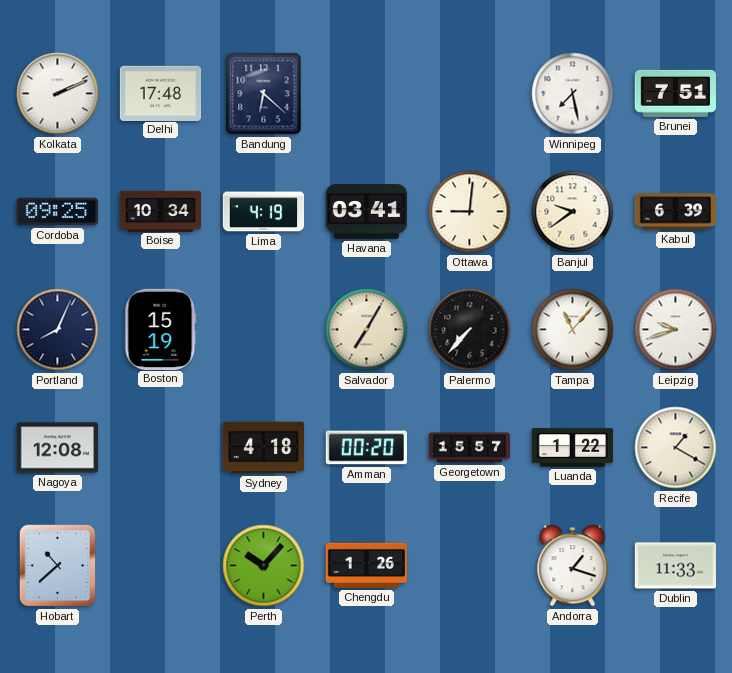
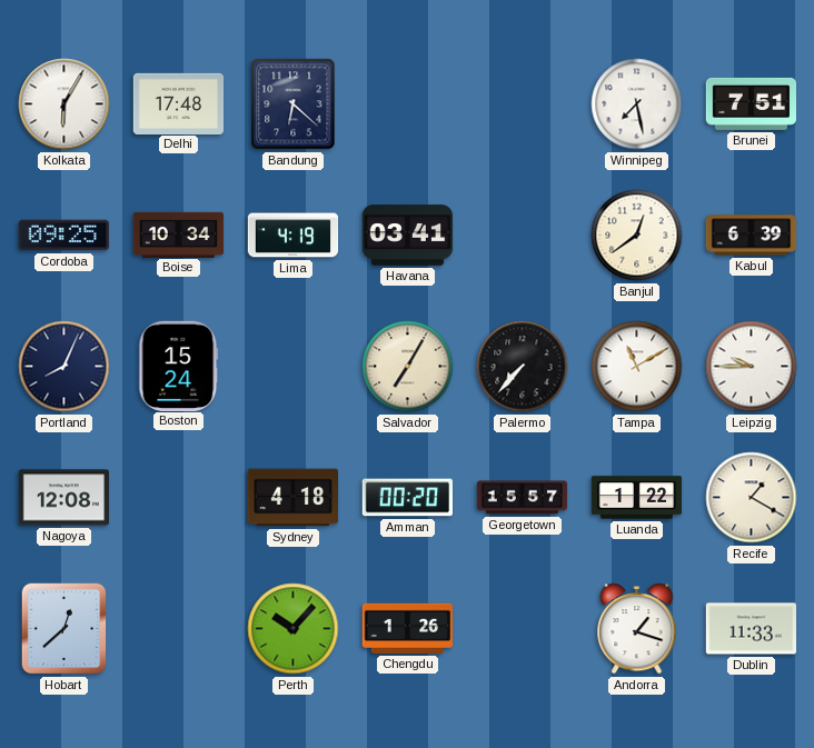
Kolkata: 2:11 -> 6:05 (64, 104)
Ottawa: 9:01 -> none (470, 212)
Banjul: 9:39 -> 12:39 (637, 236)
Boston: 15:19 -> 15:24 (179, 366)
Tampa: 11:07 -> 11:10 (637, 367)
Leipzig: 9:42 -> 9:45 (752, 367)
Hobart: 10:38 -> 12:38 (64, 629)
